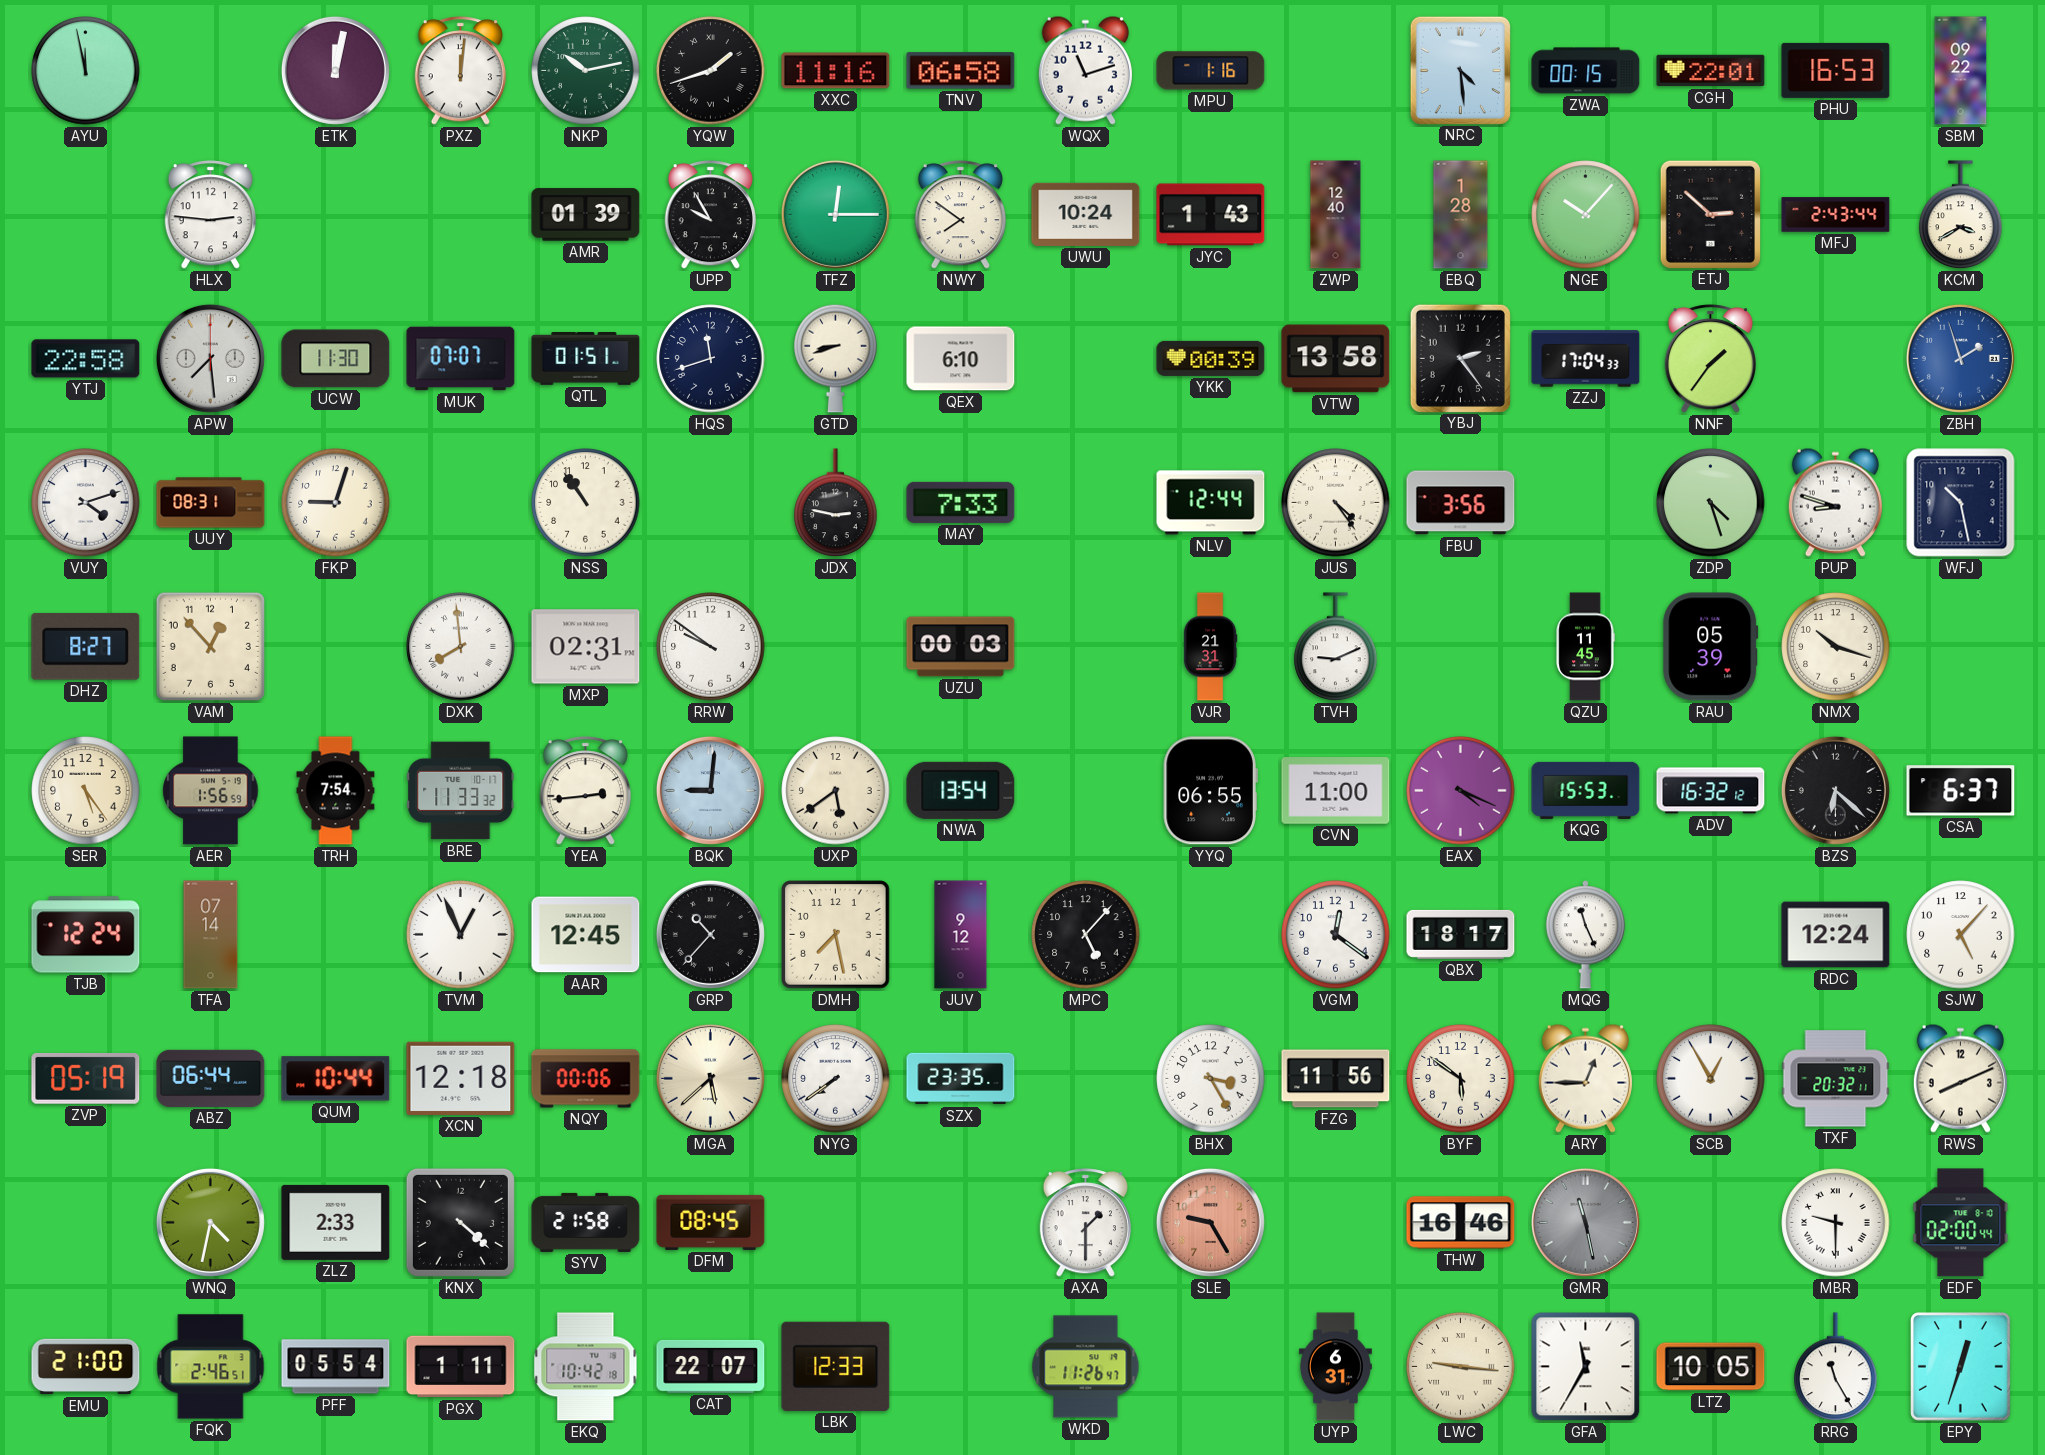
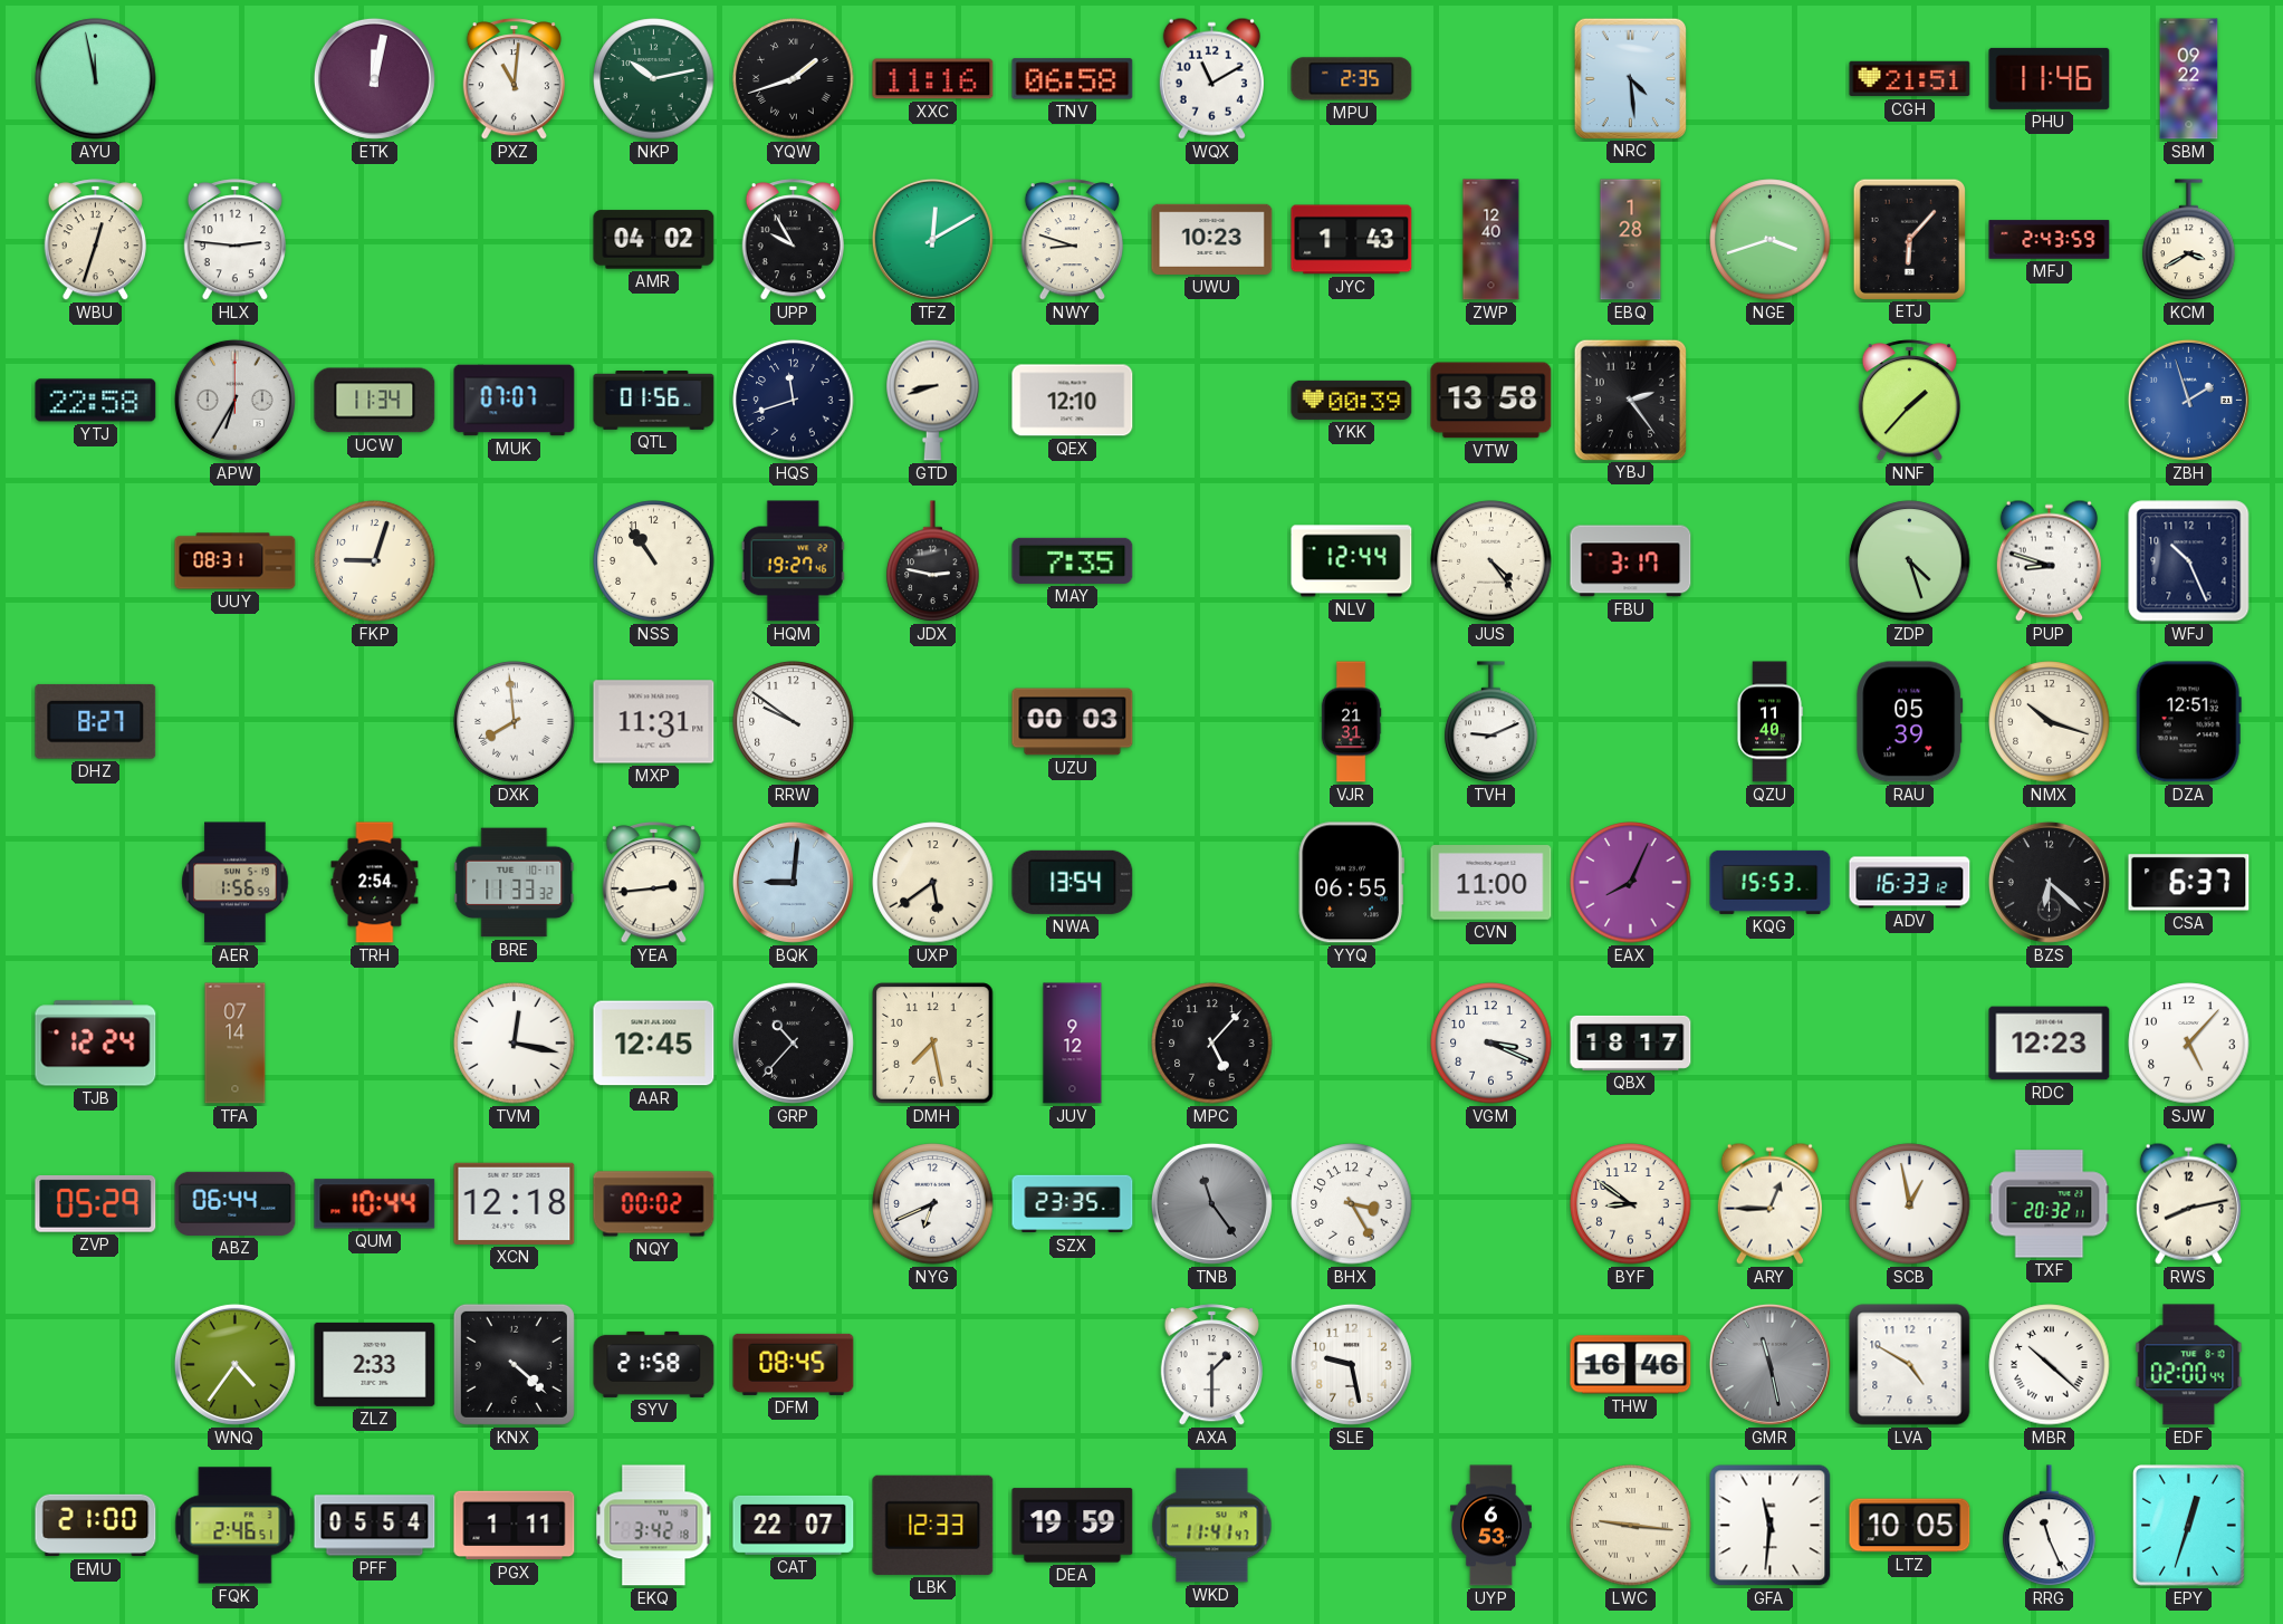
PXZ: 12:01 -> 11:01 (514, 79)
WQX: 11:12 -> 11:10 (1211, 78)
MPU: 1:16 -> 2:35 (1352, 79)
ZWA: 00:15 -> none (1586, 71)
CGH: 22:01 -> 21:51 (1910, 79)
PHU: 16:53 -> 11:46 (2050, 78)
WBU: none -> 12:33 (95, 240)
AMR: 01:39 -> 04:02 (654, 240)
TFZ: 12:15 -> 12:10 (932, 239)
NWY: 7:51 -> 8:48 (1072, 240)
UWU: 10:24 -> 10:23 (1212, 239)
NGE: 10:07 -> 3:42 (1771, 240)
ETJ: 2:52 -> 6:07 (1909, 239)
MFJ: 2:43:44 -> 2:43:59 (2050, 240)
APW: 7:29 -> 6:35 (234, 400)
UCW: 11:30 -> 11:34 (375, 401)
QTL: 01:51 -> 01:56 (654, 401)
QEX: 6:10 -> 12:10 (1073, 401)
ZZJ: 17:04 -> none (1586, 359)
NNF: 1:36 -> 1:37 (1909, 401)
VUY: 4:12 -> none (86, 503)
HQM: none -> 19:27 (793, 561)
MAY: 7:33 -> 7:35 (1073, 560)
FBU: 3:56 -> 3:17 (1631, 561)
WFJ: 10:28 -> 10:26 (2189, 561)
VAM: 12:53 -> none (210, 646)
MXP: 02:31 -> 11:31 (654, 722)
QZU: 11:45 -> 11:40 (1769, 722)
DZA: none -> 12:51 (2188, 722)
SER: 5:24 -> none (86, 791)
TRH: 7:54 -> 2:54 (375, 883)
EAX: 4:19 -> 8:04 (1631, 883)
ADV: 16:32 -> 16:33 (1910, 883)
TVM: 12:56 -> 12:17 (515, 1044)
VGM: 12:21 -> 3:19 (1491, 1044)
MQG: 11:26 -> none (1585, 935)
RDC: 12:24 -> 12:23 (2050, 1044)
ZVP: 05:19 -> 05:29 (96, 1203)
NQY: 00:06 -> 00:02 (654, 1204)
MGA: 5:38 -> none (710, 1078)
NYG: 7:39 -> 6:41 (933, 1204)
TNB: none -> 11:24 (1211, 1203)
FZG: 11:56 -> none (1336, 1079)
BYF: 5:51 -> 8:51 (1631, 1204)
SCB: 12:55 -> 12:58 (1910, 1204)
RWS: 8:11 -> 8:13 (2188, 1203)
WNQ: 4:32 -> 4:36 (234, 1364)
SLE: 9:25 -> 9:28 (1351, 1364)
SLE dial: salmon -> white (1351, 1364)
LVA: none -> 4:50 (1910, 1365)
MBR: 9:30 -> 10:22 (2050, 1365)
EKQ: 10:42 -> 3:42 (654, 1526)
DEA: none -> 19:59 (1073, 1526)
WKD: 11:26 -> 11:41 (1212, 1526)
UYP: 6:31 -> 6:53 (1490, 1526)
GFA: 11:35 -> 11:31 (1771, 1526)
RRG: 11:25 -> 11:26 (2050, 1526)
